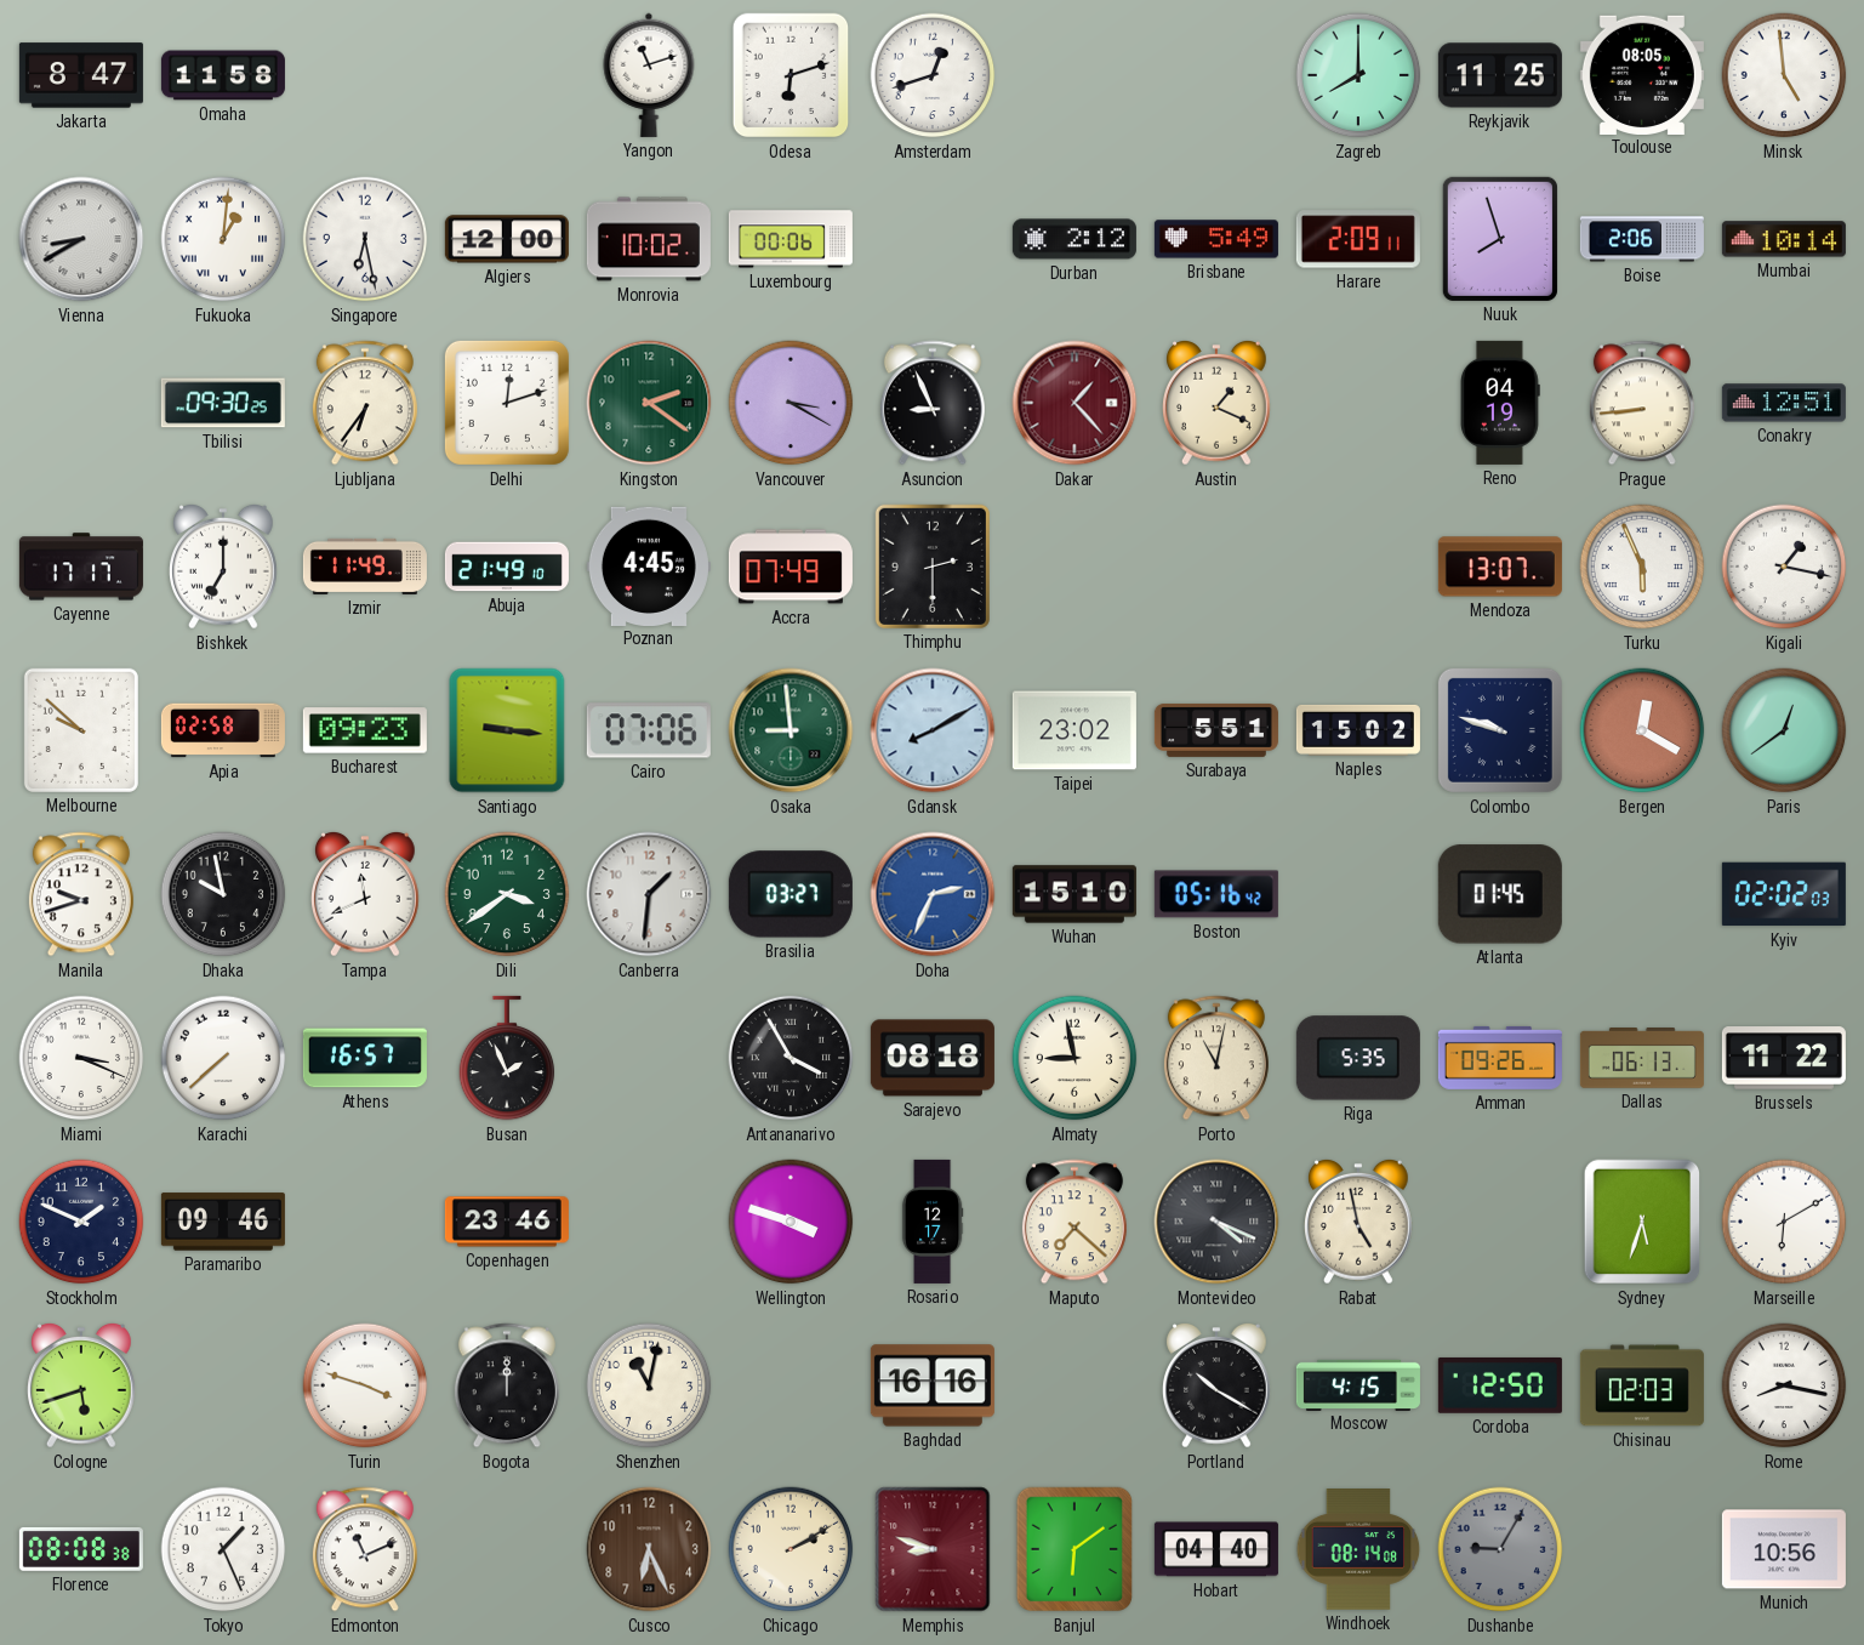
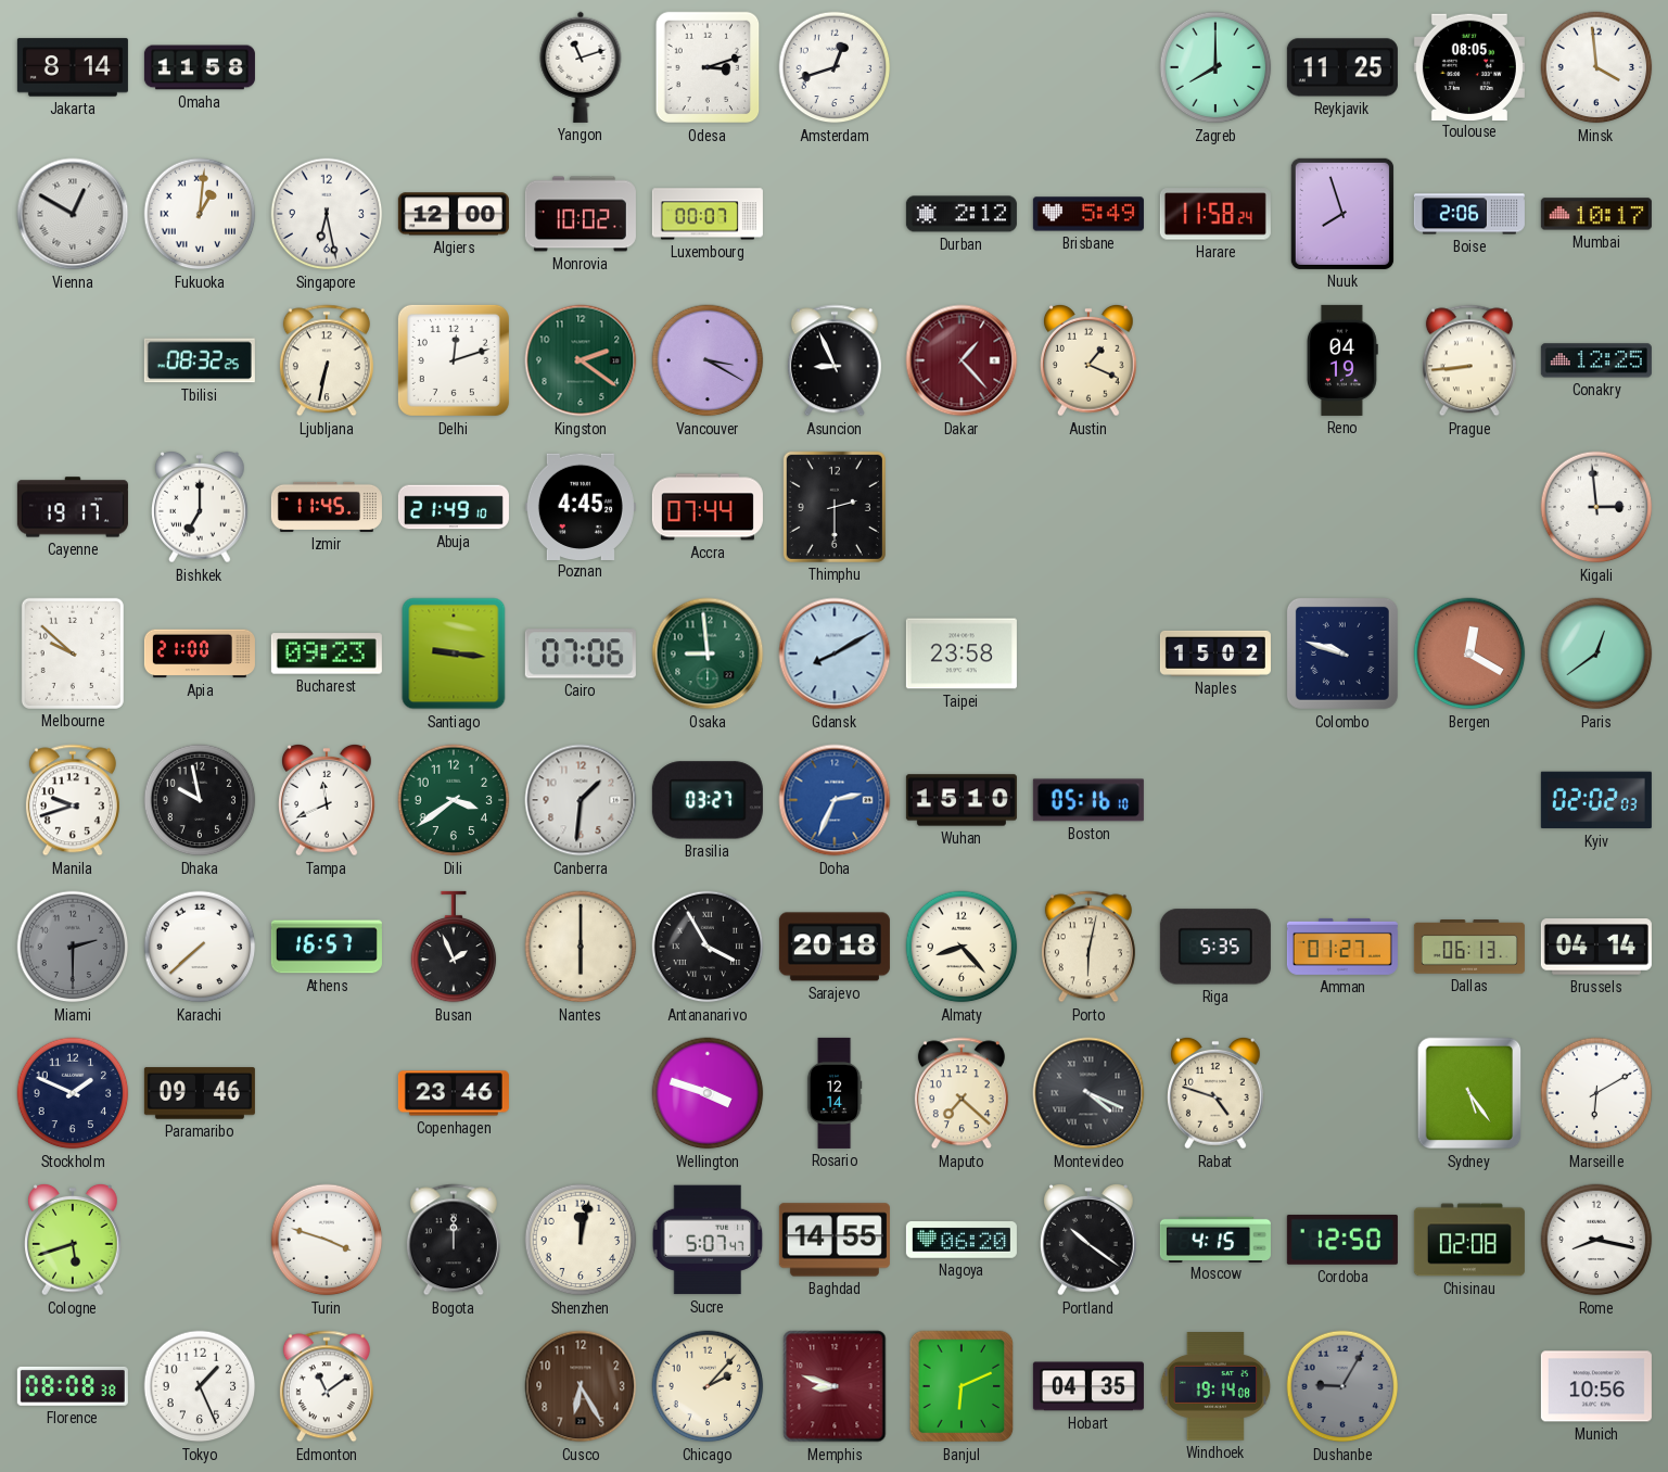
Jakarta: 8:47 -> 8:14 (73, 67)
Odesa: 6:12 -> 3:12 (708, 67)
Minsk: 4:59 -> 3:59 (1596, 67)
Vienna: 8:40 -> 12:50 (73, 214)
Luxembourg: 00:06 -> 00:07 (708, 214)
Harare: 2:09 -> 11:58 (1215, 214)
Mumbai: 10:14 -> 10:17 (1596, 214)
Tbilisi: 09:30 -> 08:32 (200, 360)
Ljubljana: 6:36 -> 6:32 (327, 360)
Conakry: 12:51 -> 12:25 (1596, 360)
Cayenne: 17:17 -> 19:17 (73, 507)
Izmir: 11:49 -> 11:45 (327, 507)
Accra: 07:49 -> 07:44 (708, 507)
Mendoza: 13:07 -> none (1500, 567)
Turku: 5:56 -> none (1642, 567)
Kigali: 1:17 -> 2:59 (1596, 507)
Apia: 02:58 -> 21:00 (200, 653)
Taipei: 23:02 -> 23:58 (962, 653)
Surabaya: 5:51 -> none (1216, 730)
Boston: 05:16:42 -> 05:16:10 (1088, 800)
Atlanta: 01:45 -> none (1500, 894)
Miami: 3:19 -> 2:30 (73, 947)
Miami dial: white -> grey (73, 947)
Nantes: none -> 6:00 (581, 947)
Sarajevo: 08:18 -> 20:18 (835, 947)
Almaty: 8:58 -> 8:23 (962, 947)
Porto: 11:02 -> 6:02 (1088, 947)
Amman: 09:26 -> 01:27 (1342, 947)
Brussels: 11:22 -> 04:14 (1596, 947)
Rosario: 12:17 -> 12:14 (835, 1093)
Rabat: 4:58 -> 4:48 (1217, 1093)
Sydney: 5:33 -> 5:24 (1469, 1093)
Shenzhen: 11:02 -> 12:02 (581, 1240)
Sucre: none -> 5:07 (708, 1240)
Baghdad: 16:16 -> 14:55 (835, 1240)
Nagoya: none -> 06:20 (962, 1241)
Portland: 10:20 -> 10:21 (1090, 1240)
Chisinau: 02:03 -> 02:08 (1469, 1240)
Edmonton: 11:11 -> 11:09 (327, 1386)
Cusco: 6:26 -> 6:25 (581, 1386)
Chicago: 2:10 -> 2:07 (708, 1386)
Banjul: 6:09 -> 6:11 (962, 1386)
Hobart: 04:40 -> 04:35 (1088, 1386)
Windhoek: 08:14 -> 19:14 (1215, 1386)
